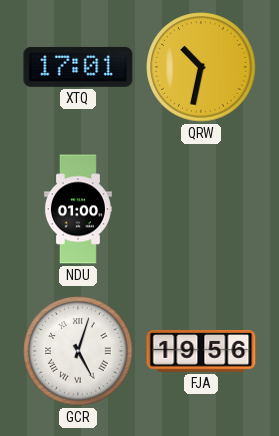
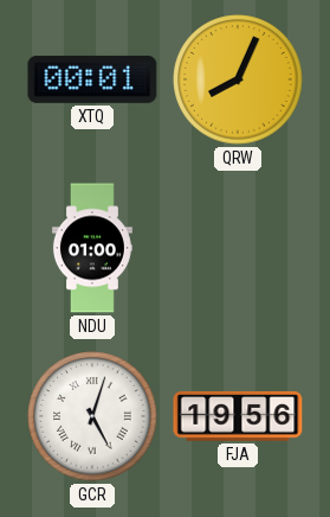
XTQ: 17:01 -> 00:01 (92, 79)
QRW: 10:32 -> 8:04 (238, 79)
